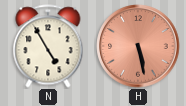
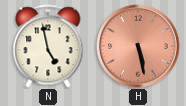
N: 4:55 -> 4:58 (48, 46)
